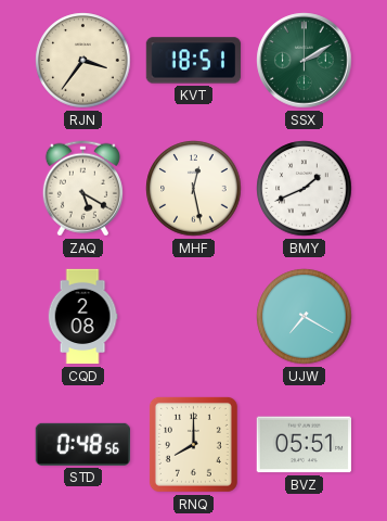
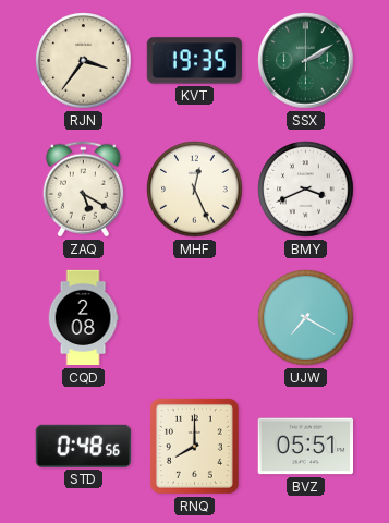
KVT: 18:51 -> 19:35 (195, 61)
MHF: 12:28 -> 12:26 (195, 190)
BMY: 1:41 -> 3:41 (306, 190)
